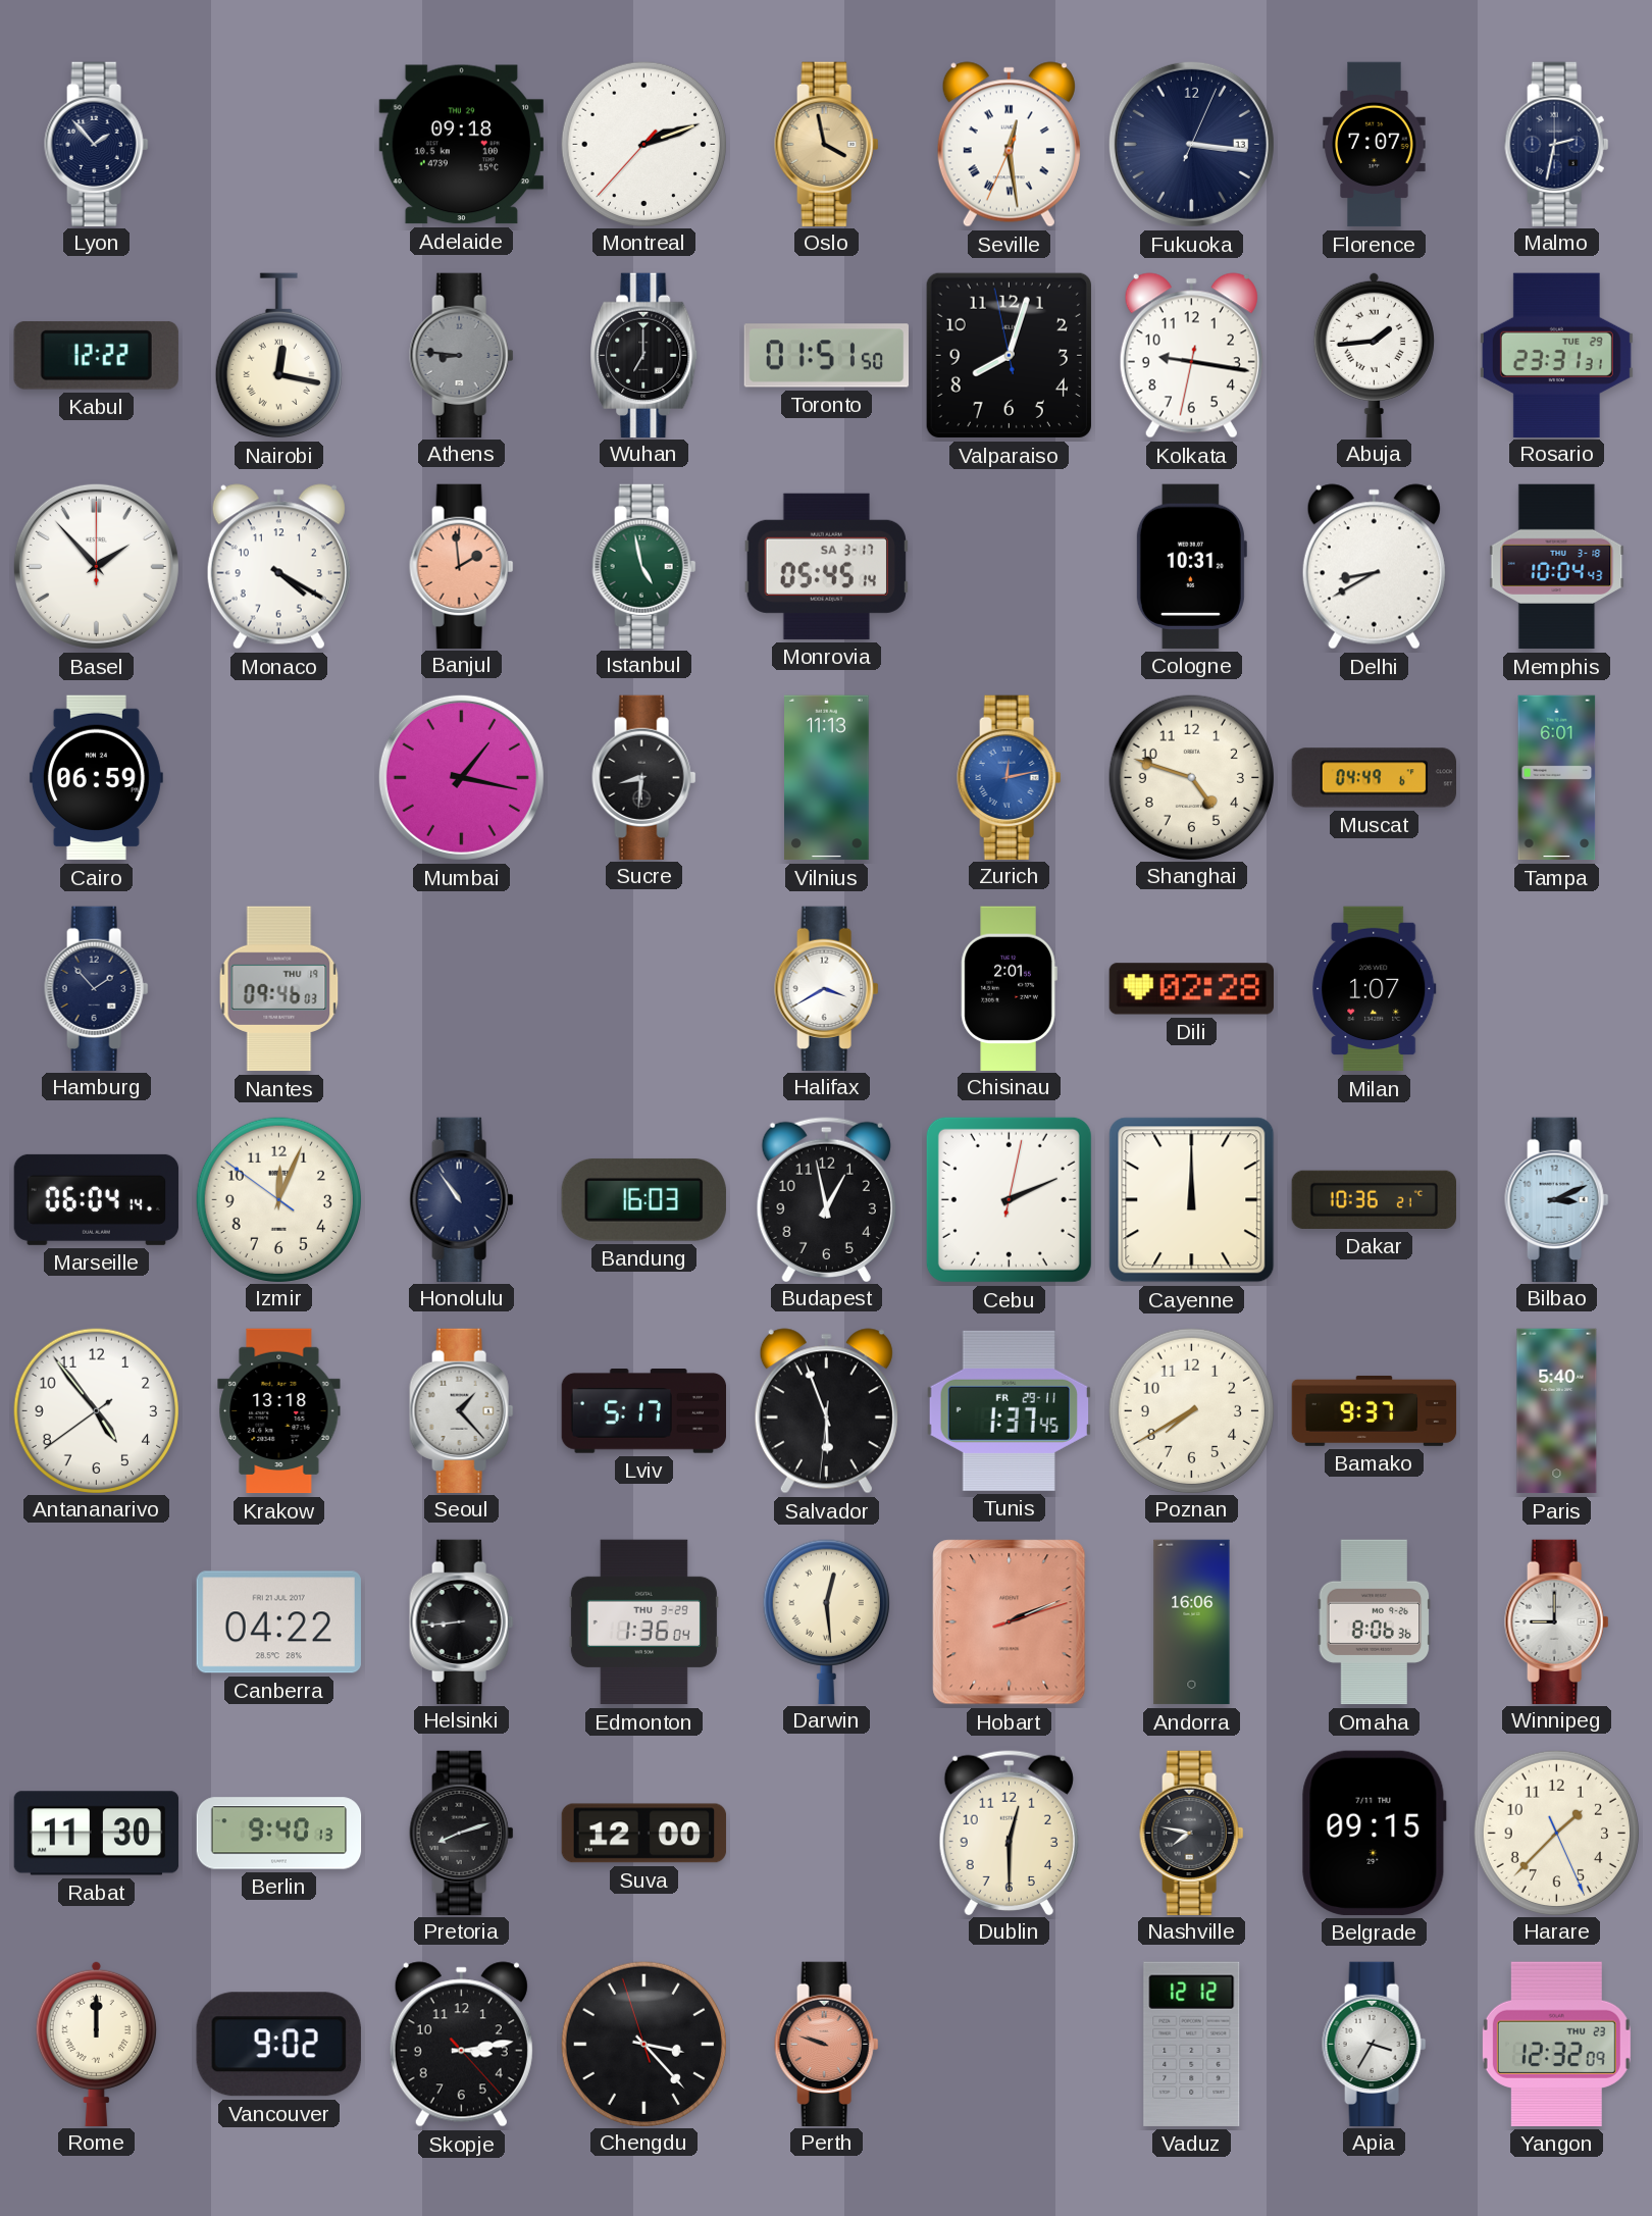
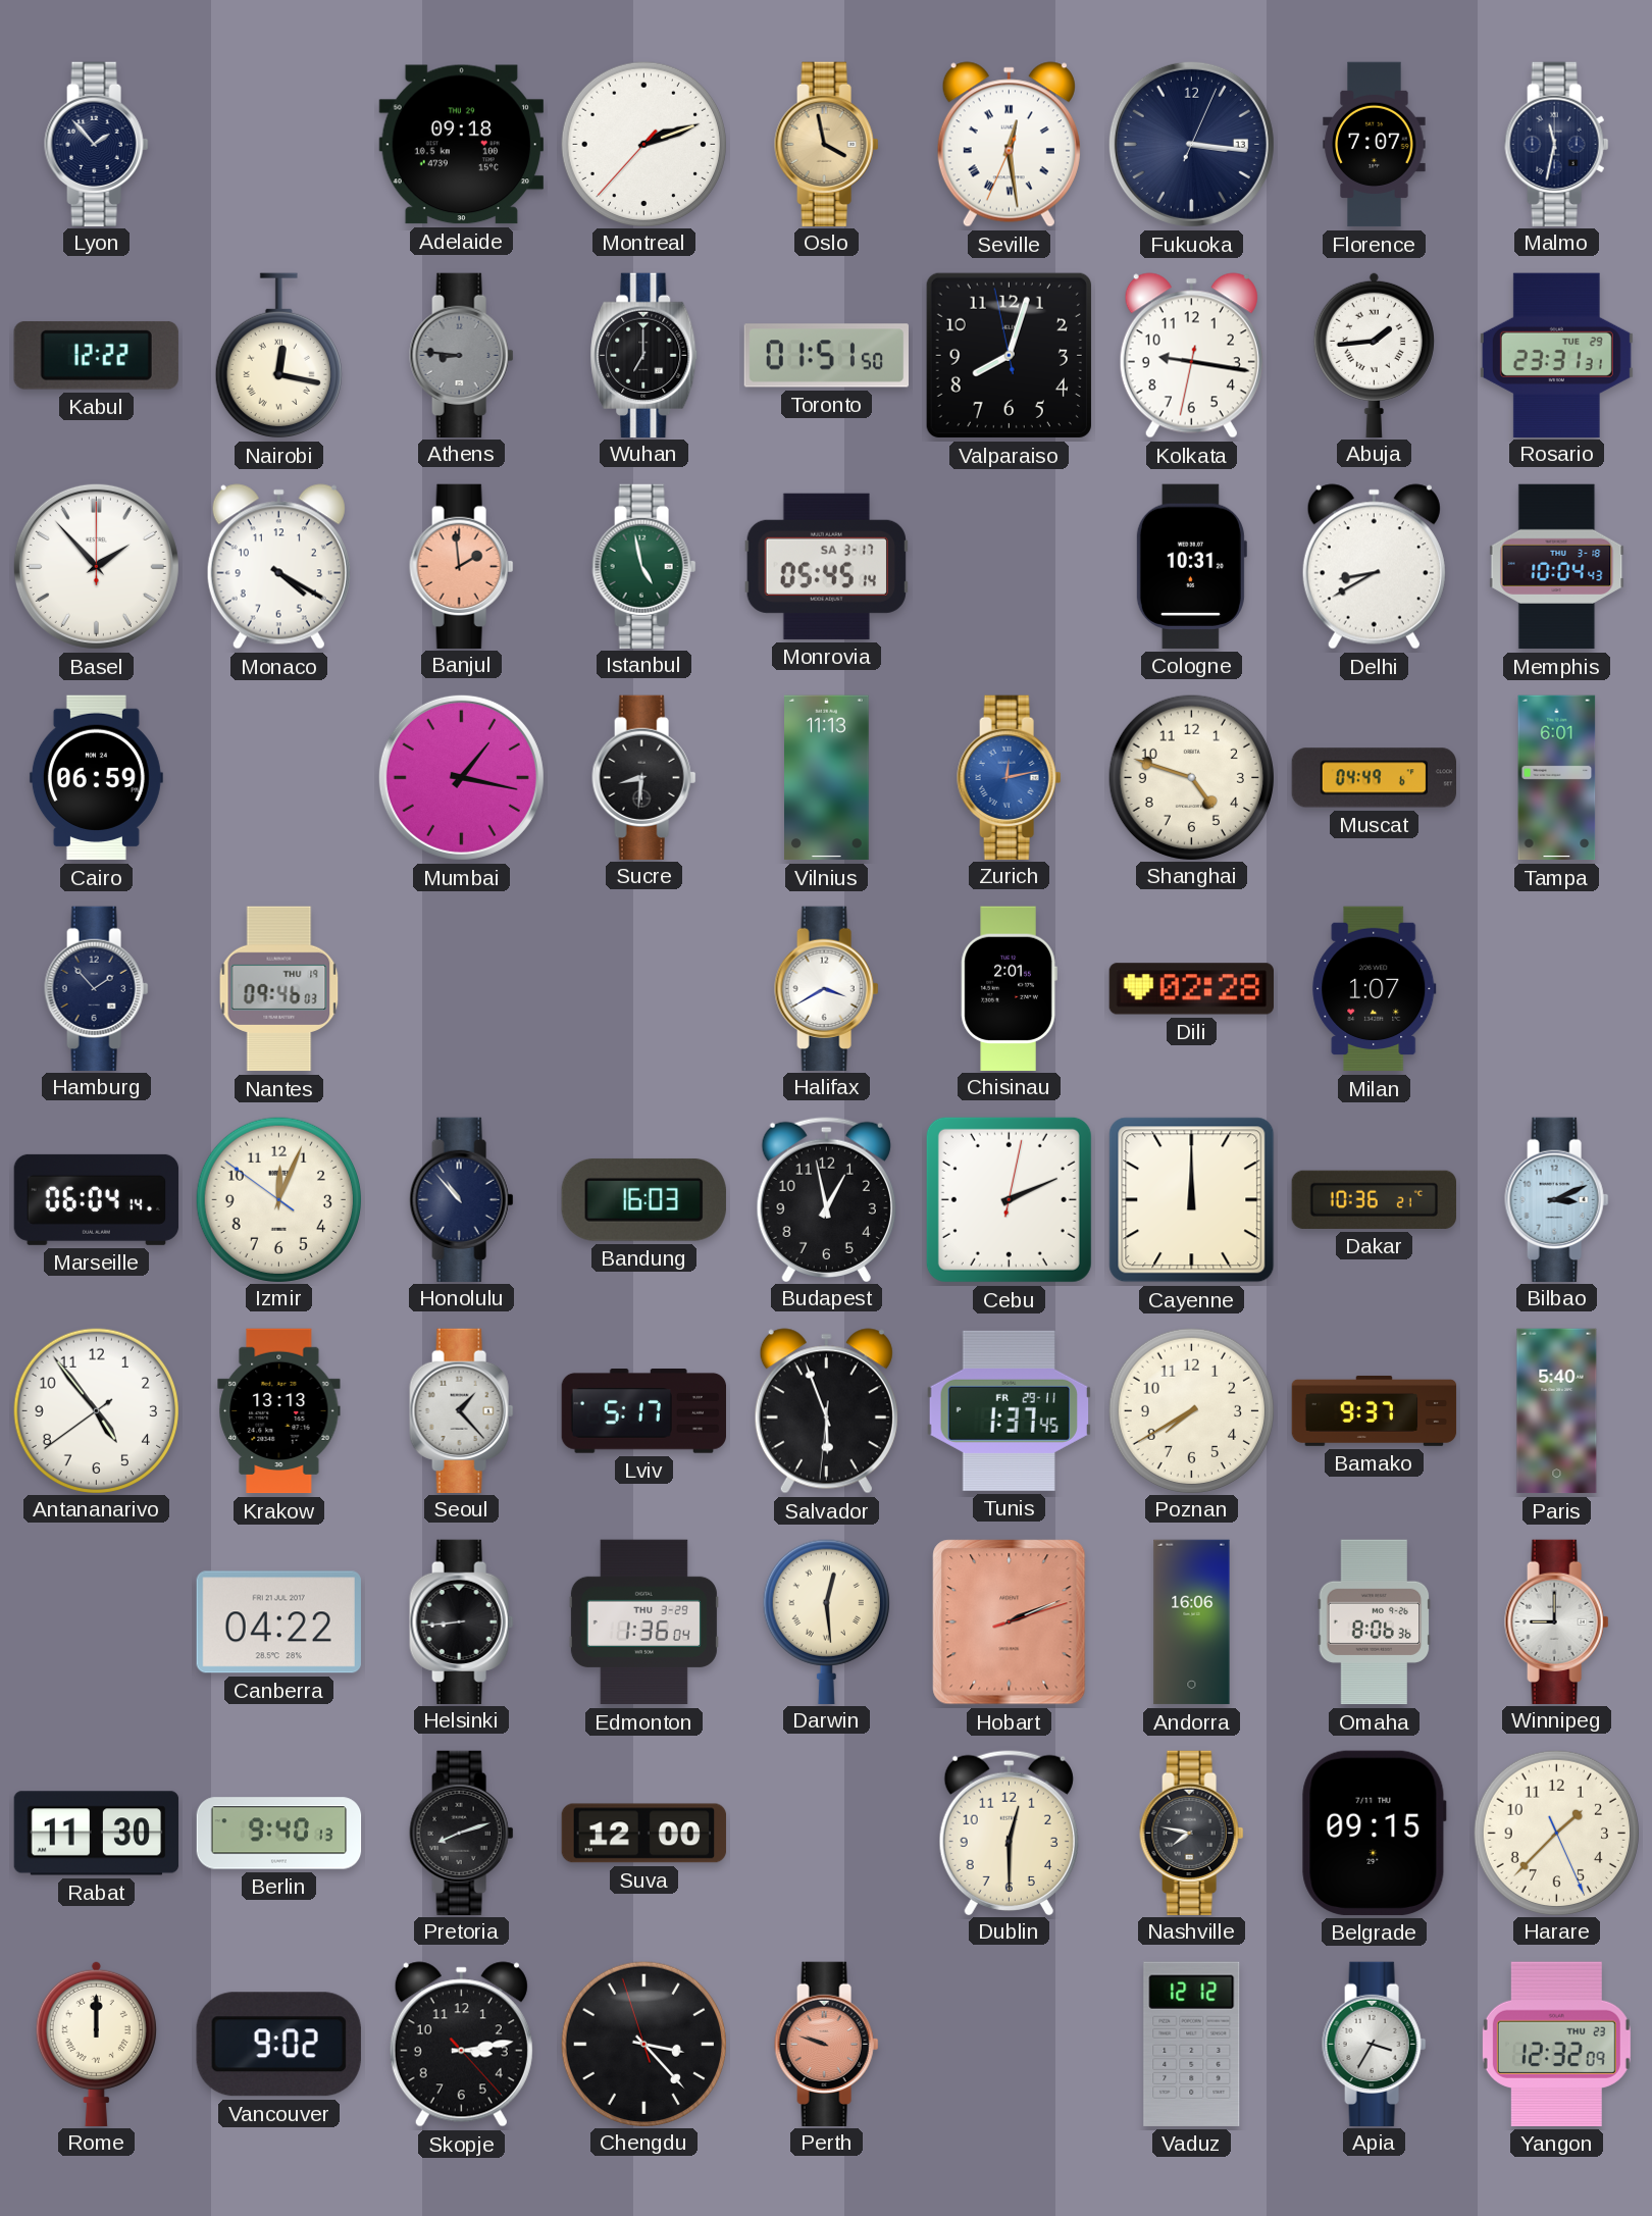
Malmo: 2:32 -> 11:32 (1557, 144)
Honolulu: 10:54 -> 10:53 (462, 1199)
Krakow: 13:18 -> 13:13 (279, 1411)
